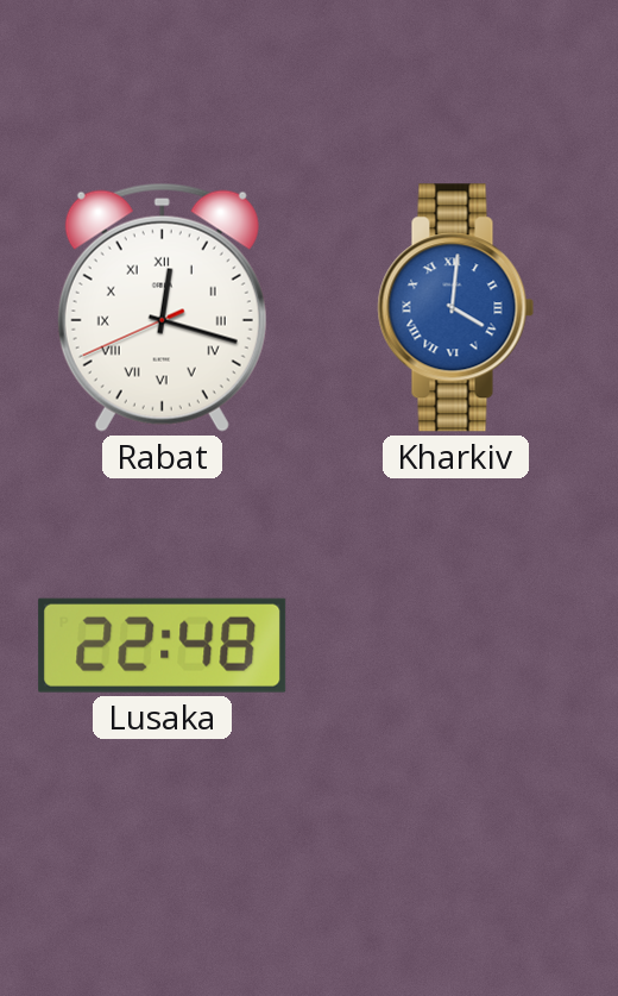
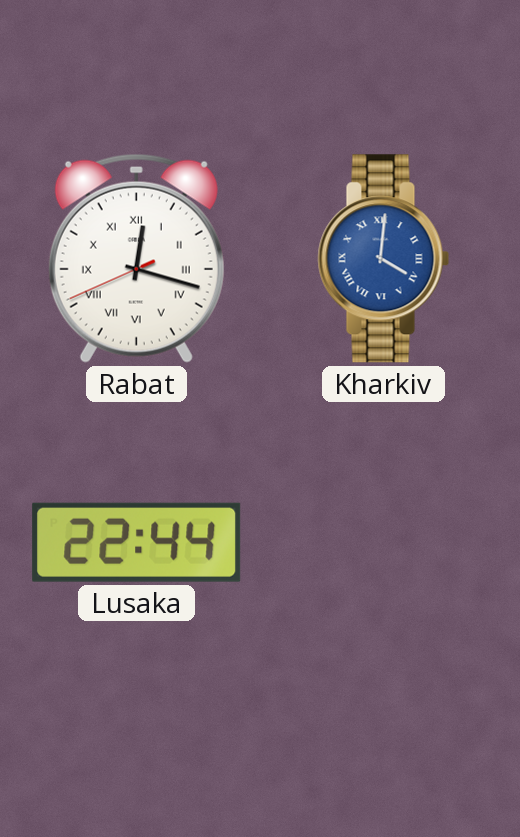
Lusaka: 22:48 -> 22:44 (137, 542)
